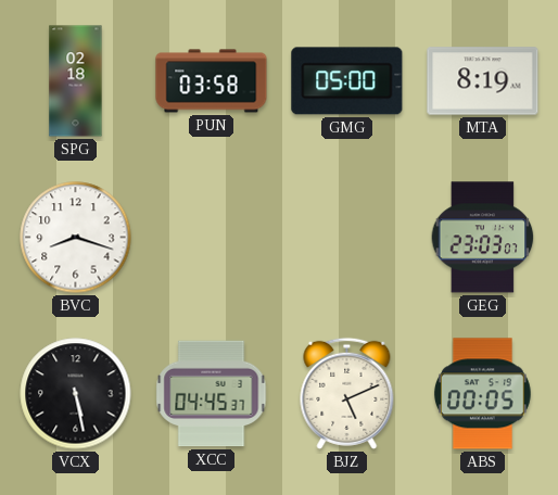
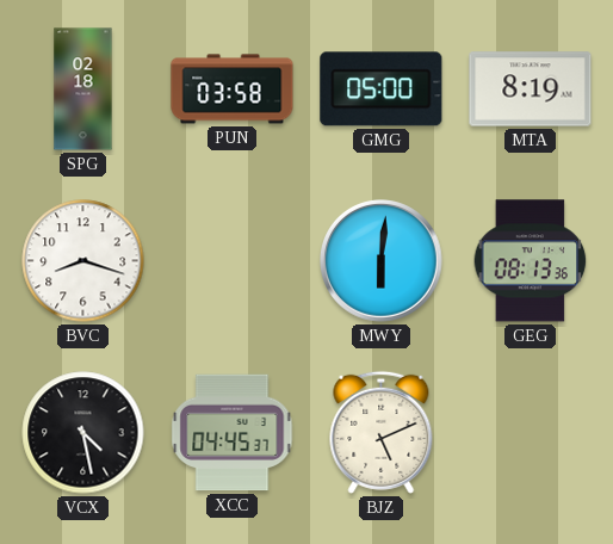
MWY: none -> 6:01 (382, 261)
GEG: 23:03 -> 08:13 (531, 261)
VCX: 5:28 -> 4:28 (83, 433)
ABS: 00:05 -> none (482, 394)
